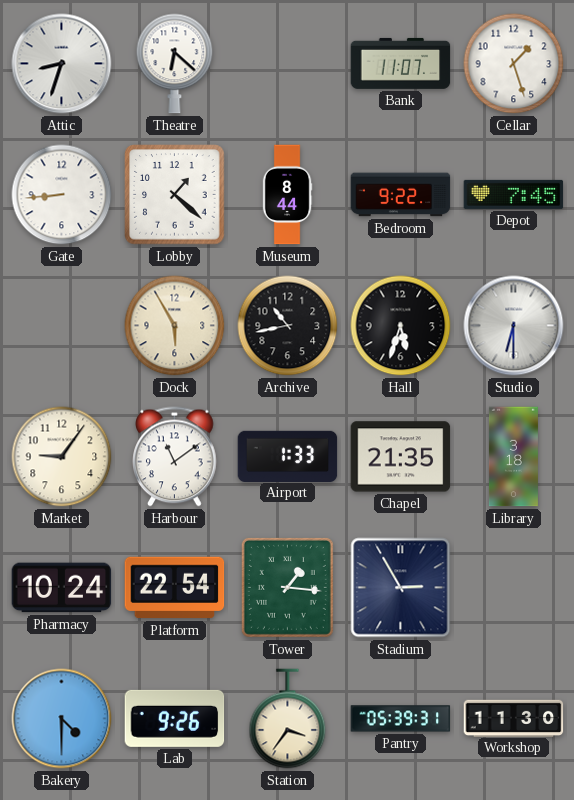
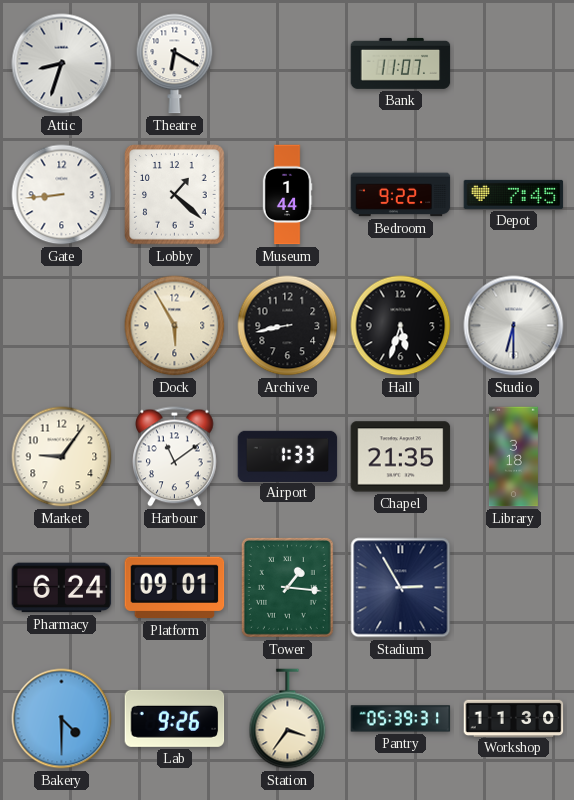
Theatre: 6:22 -> 6:20 (175, 64)
Cellar: 1:27 -> none (514, 64)
Museum: 8:44 -> 1:44 (287, 195)
Archive: 10:43 -> 8:43 (288, 326)
Pharmacy: 10:24 -> 6:24 (62, 588)
Platform: 22:54 -> 09:01 (175, 588)
